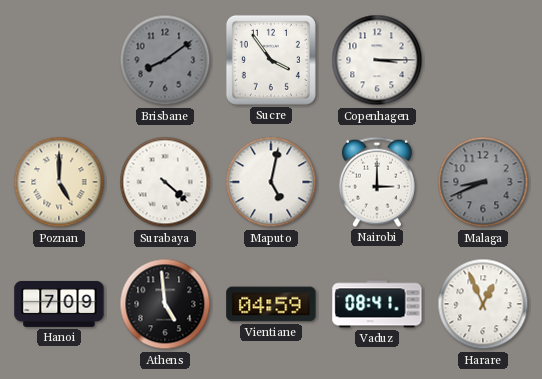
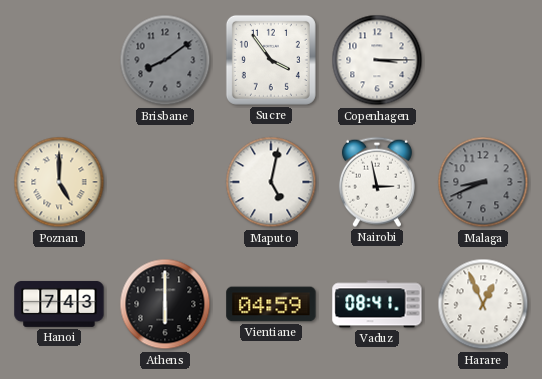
Surabaya: 4:22 -> none (165, 182)
Nairobi: 3:00 -> 2:58 (377, 182)
Hanoi: 7:09 -> 7:43 (59, 304)
Athens: 4:59 -> 6:00 (165, 304)
